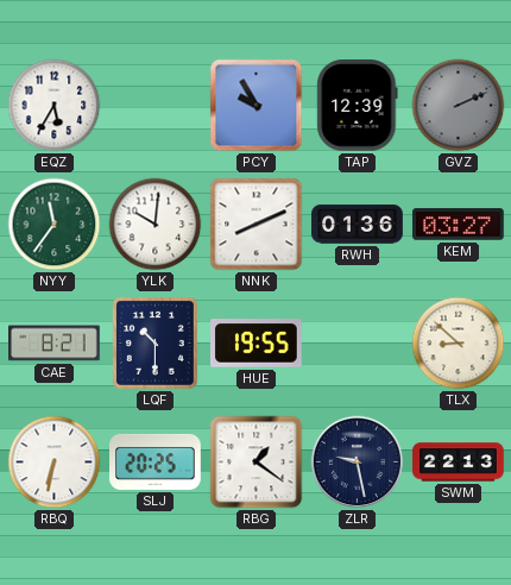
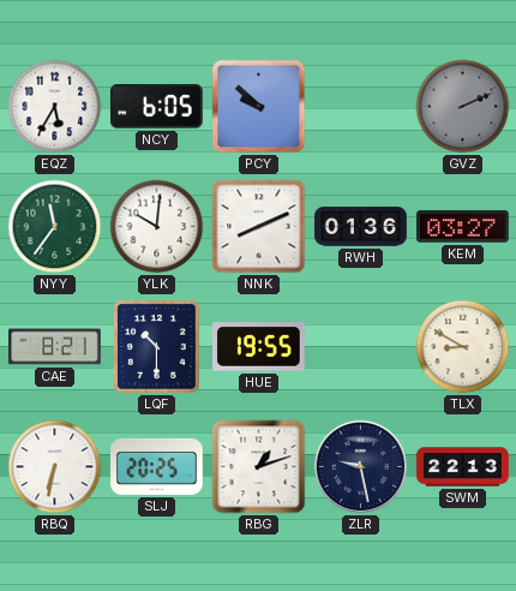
NCY: none -> 6:05 (157, 107)
PCY: 9:55 -> 9:52 (259, 107)
TAP: 12:39 -> none (358, 106)
TLX: 8:52 -> 8:50 (463, 347)
RBG: 1:21 -> 1:12 (259, 467)
